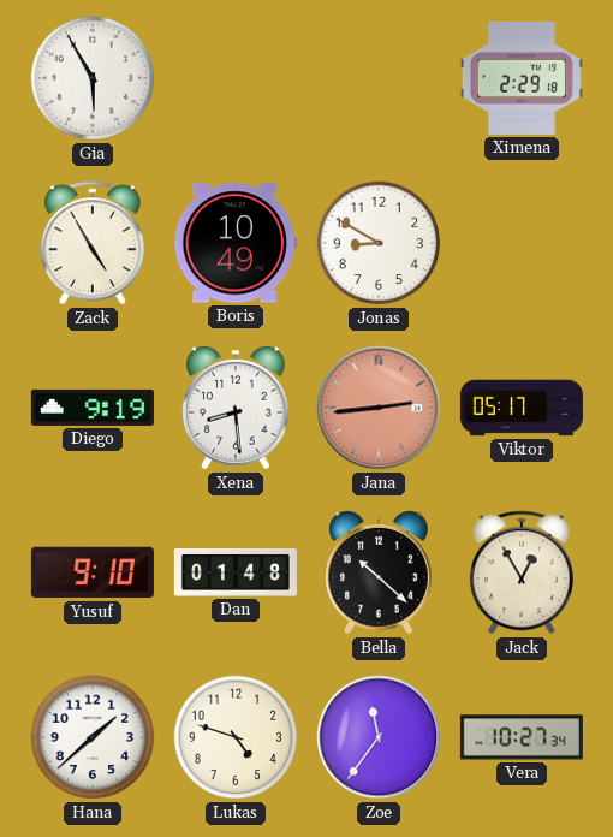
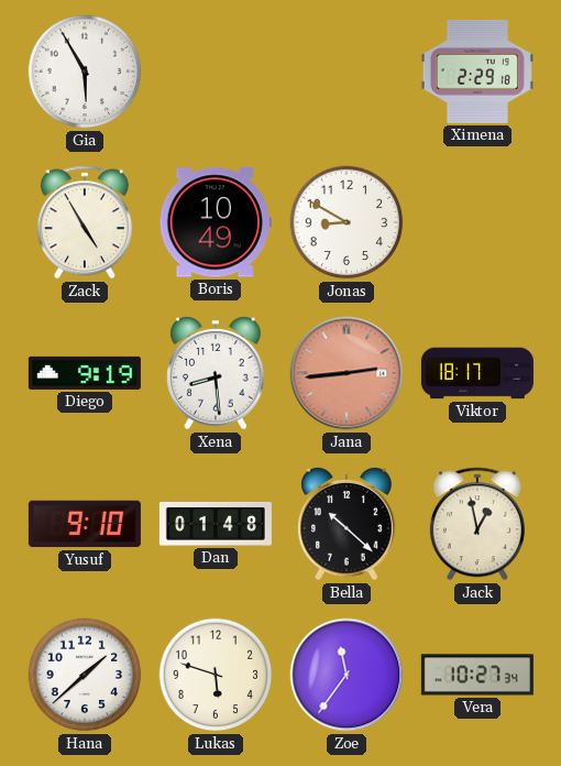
Viktor: 05:17 -> 18:17 (477, 373)
Jack: 12:55 -> 12:58 (477, 524)
Lukas: 4:48 -> 5:48 (216, 675)
